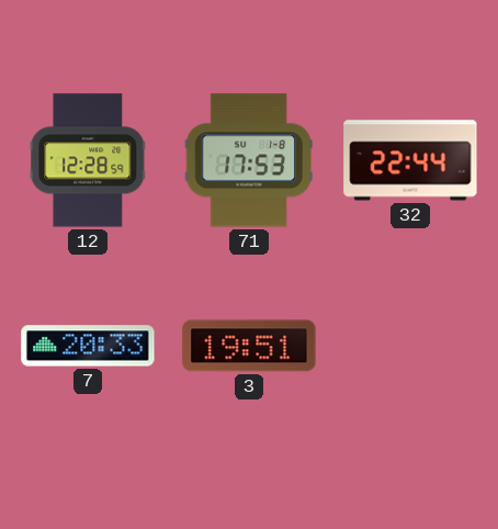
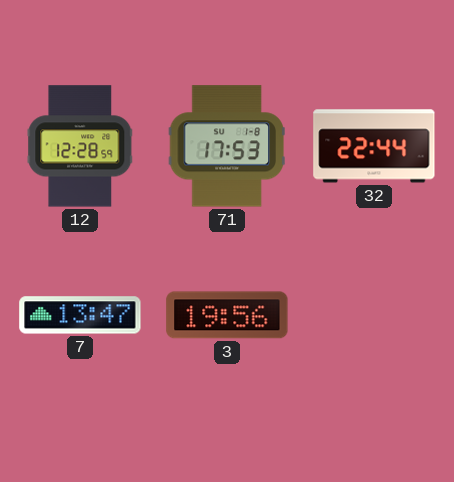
7: 20:33 -> 13:47 (80, 315)
3: 19:51 -> 19:56 (227, 315)
